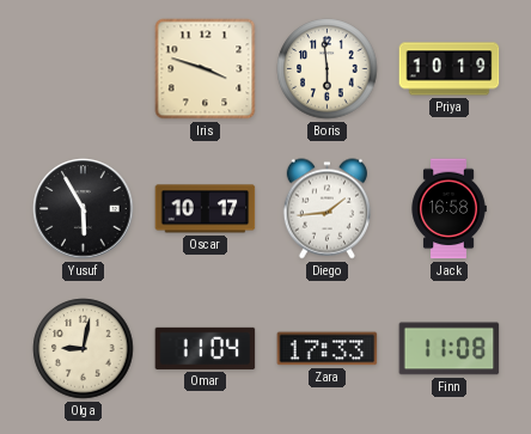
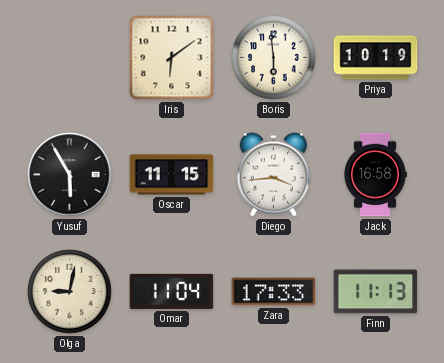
Iris: 3:48 -> 6:09 (172, 58)
Oscar: 10:17 -> 11:15 (172, 175)
Diego: 1:44 -> 3:44 (273, 175)
Finn: 11:08 -> 11:13 (376, 292)
